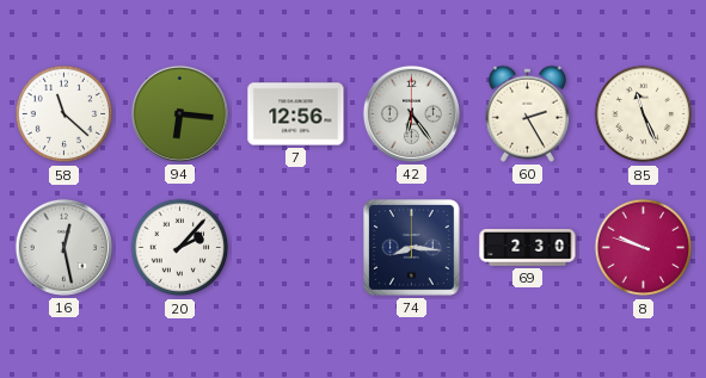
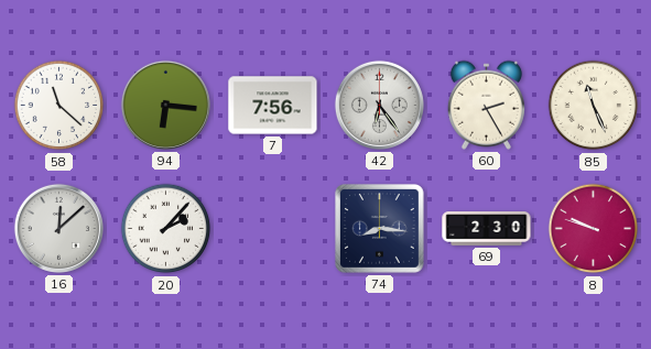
7: 12:56 -> 7:56 (273, 106)
16: 12:28 -> 12:08 (58, 228)
